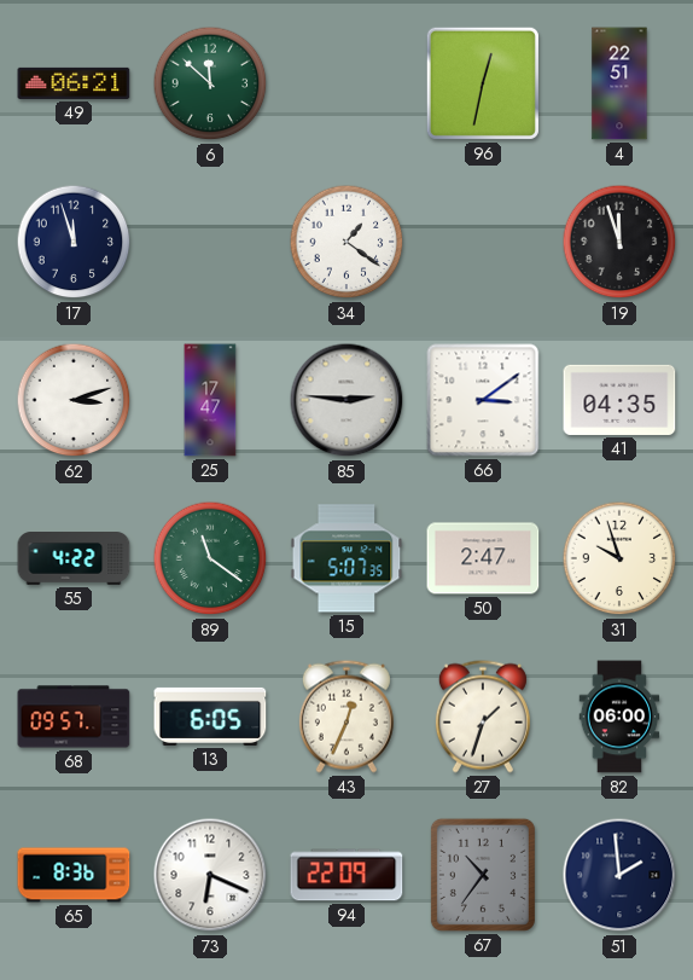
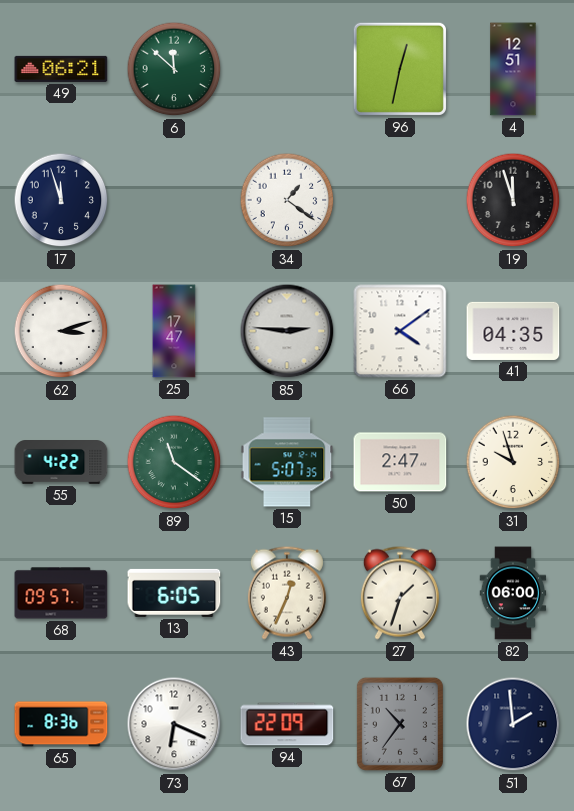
4: 22:51 -> 12:51 (513, 69)
66: 3:09 -> 4:09 (400, 331)
